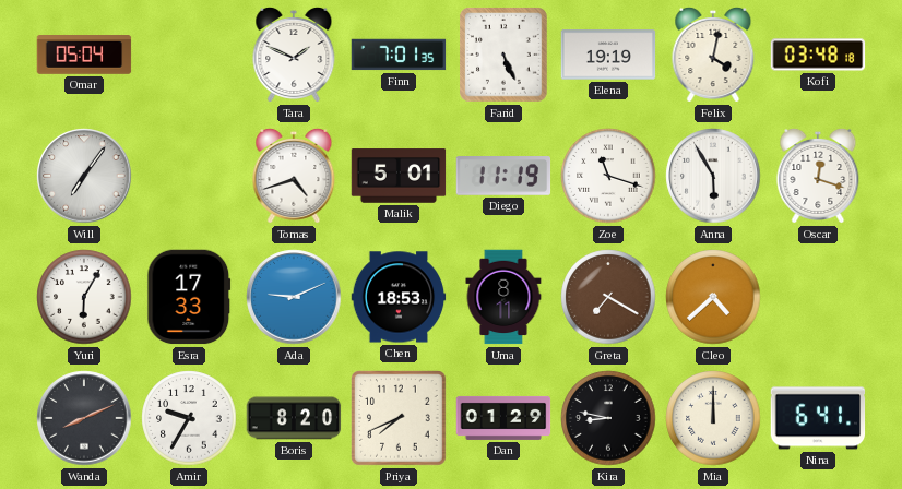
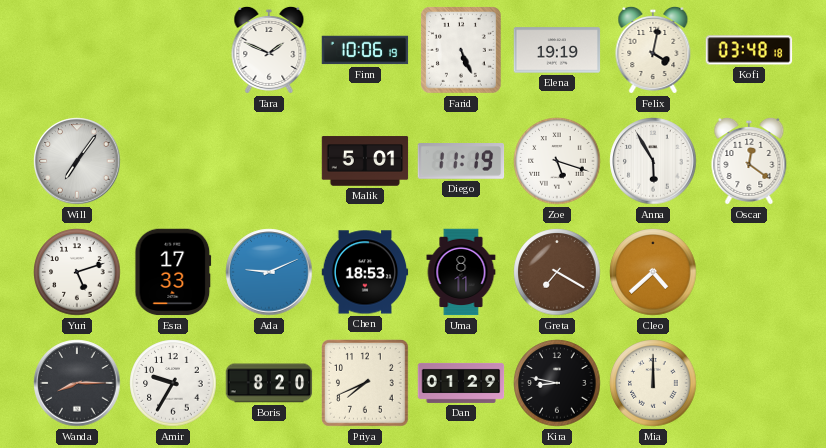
Omar: 05:04 -> none (84, 56)
Finn: 7:01 -> 10:06 (365, 50)
Tomas: 4:42 -> none (294, 176)
Zoe: 11:18 -> 5:18 (557, 161)
Oscar: 12:18 -> 12:21 (749, 161)
Yuri: 6:05 -> 5:12 (77, 272)
Wanda: 8:11 -> 8:15 (77, 383)
Nina: 6:41 -> none (818, 418)
